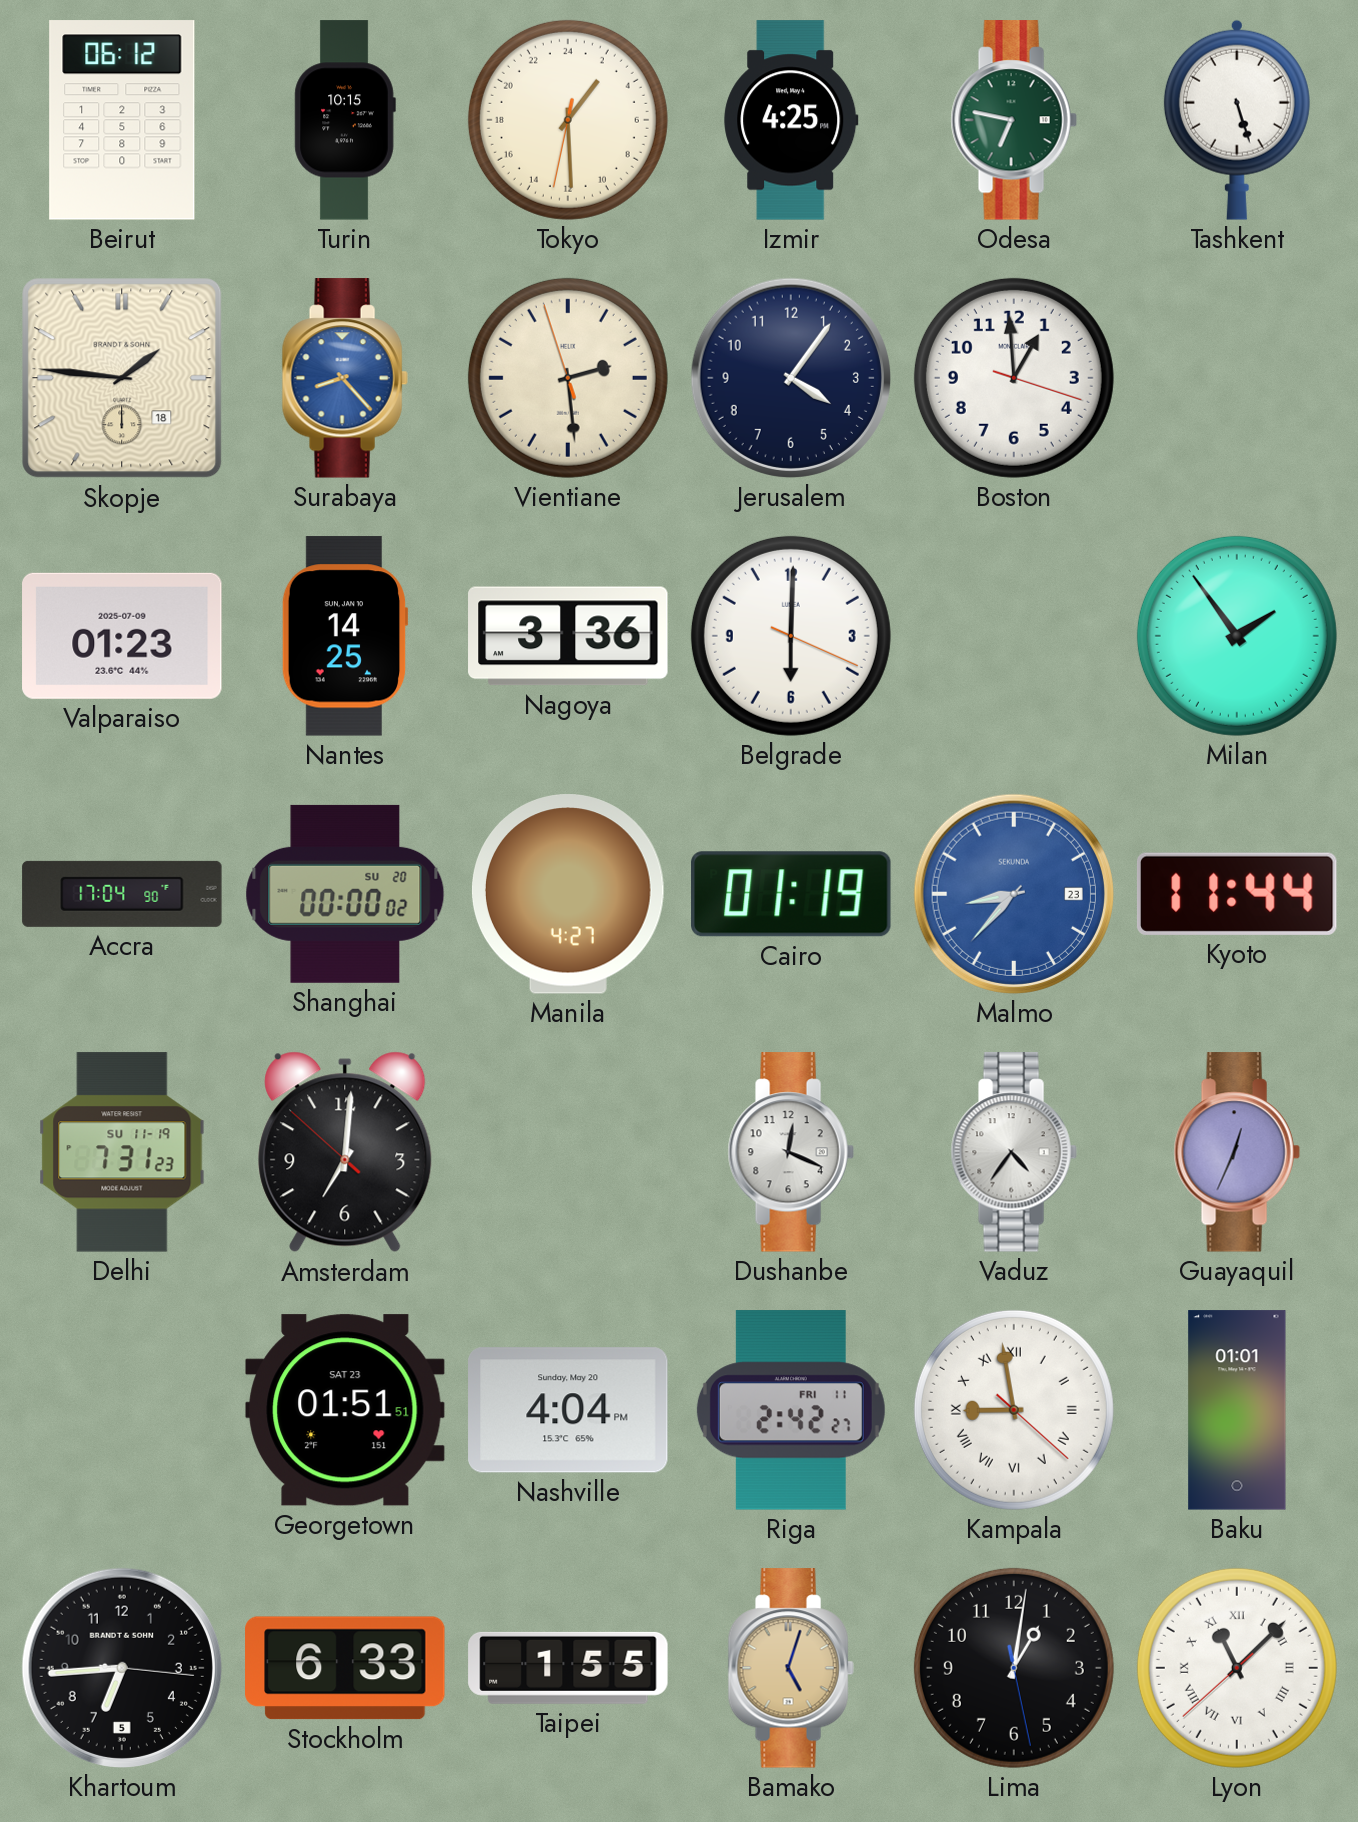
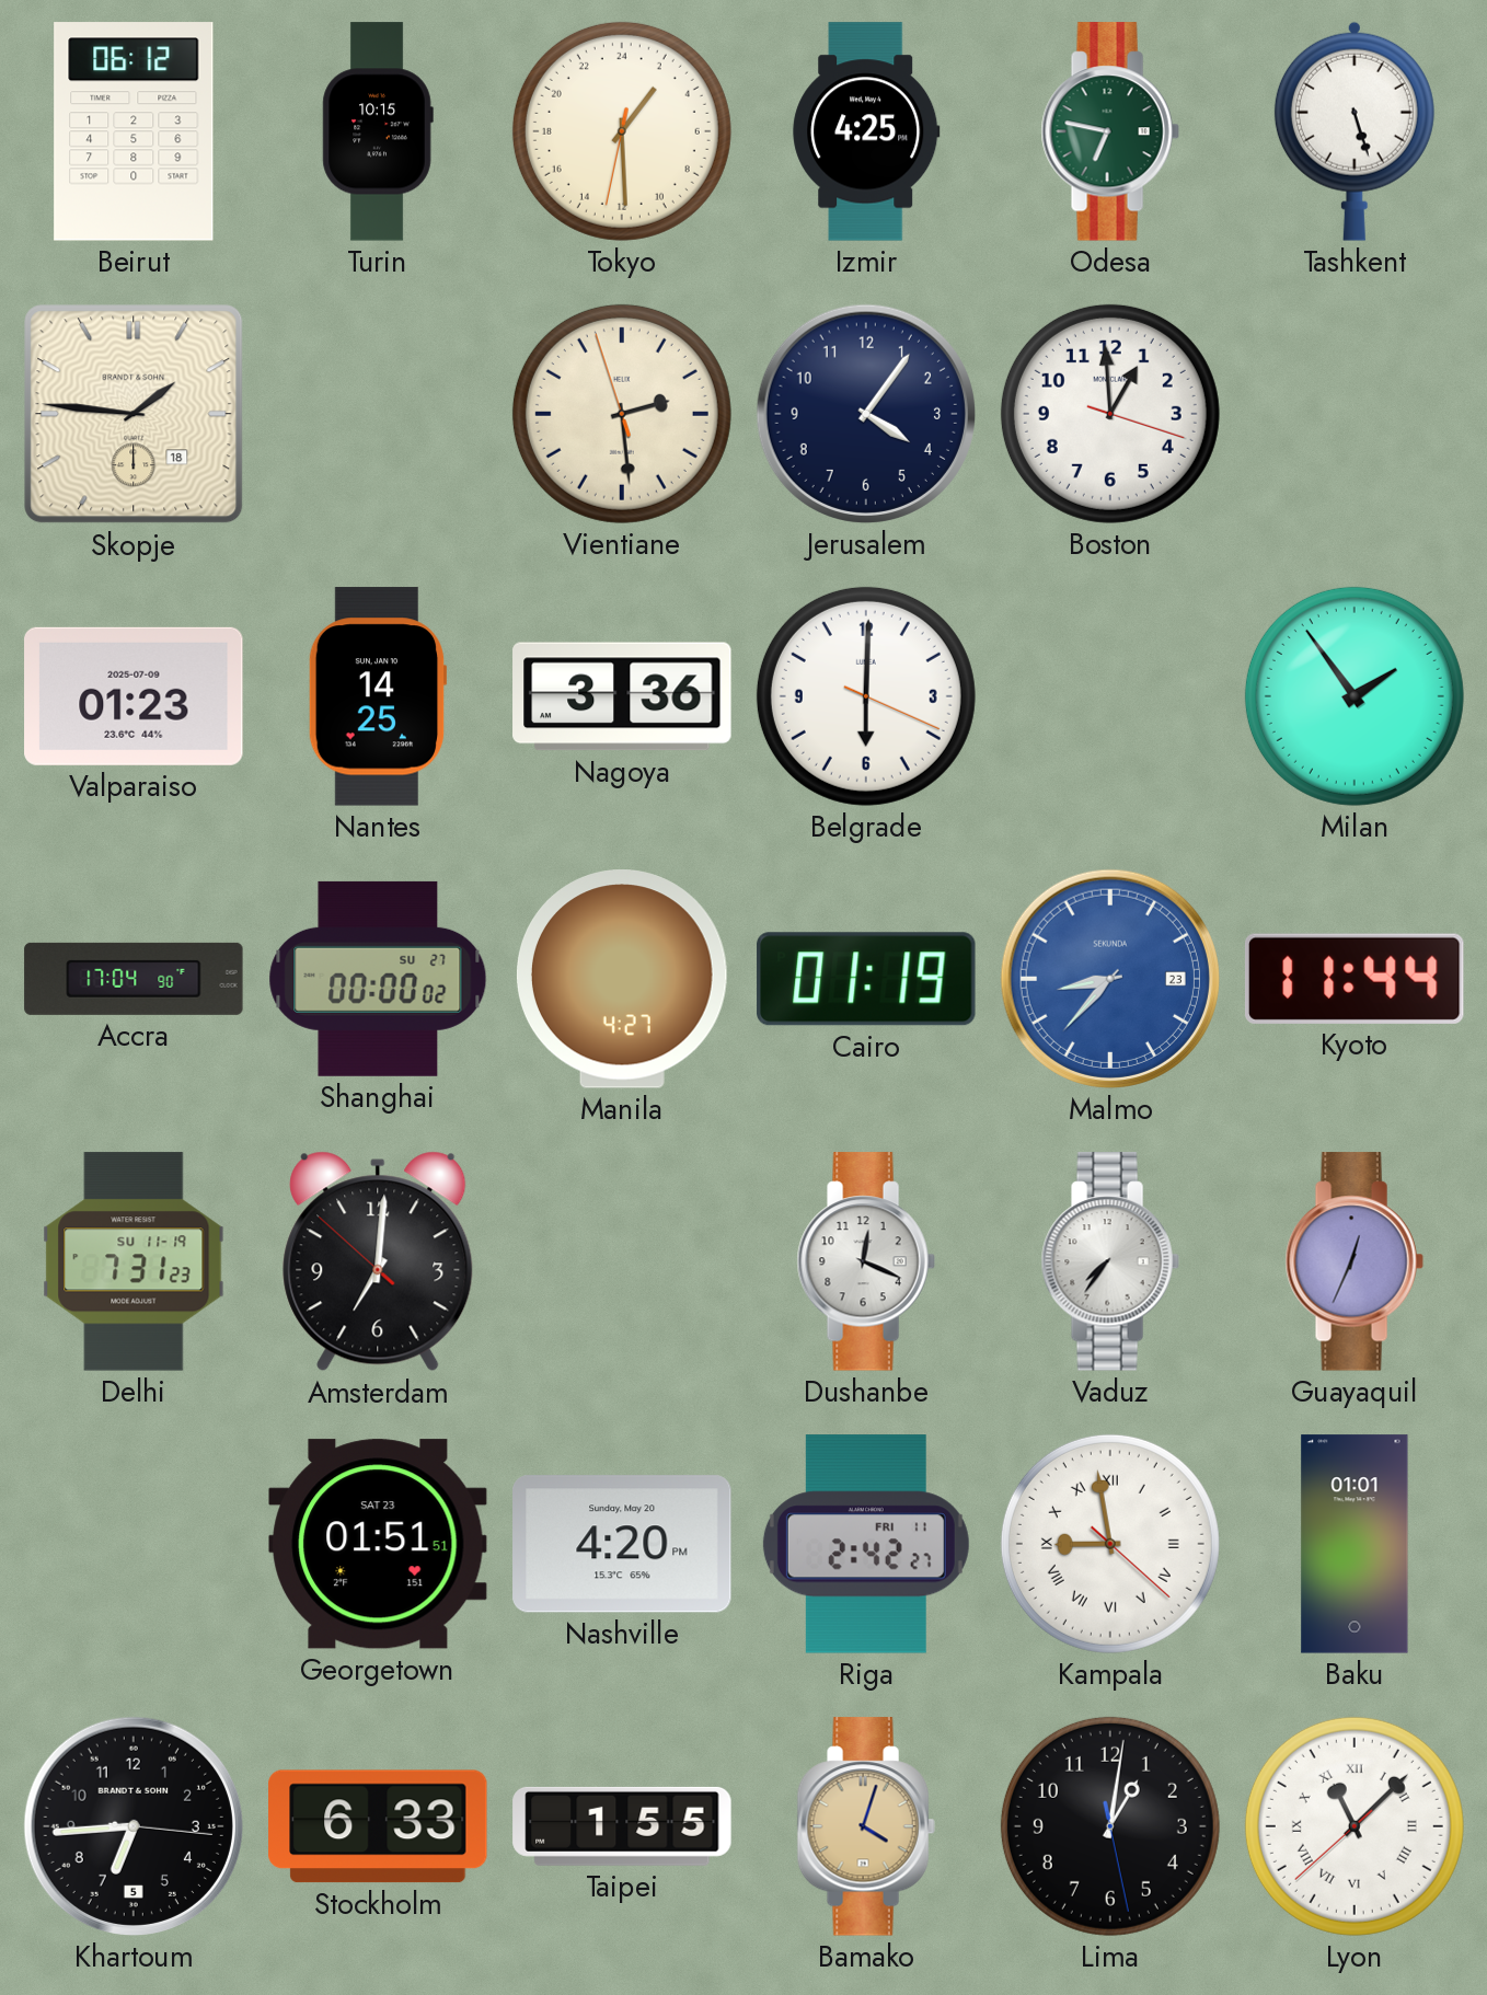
Surabaya: 8:23 -> none (345, 378)
Shanghai date: SU 20 -> SU 27 (378, 979)
Vaduz: 4:36 -> 7:36 (1110, 1261)
Nashville: 4:04 -> 4:20 (622, 1544)
Bamako: 5:03 -> 4:03 (866, 1826)
